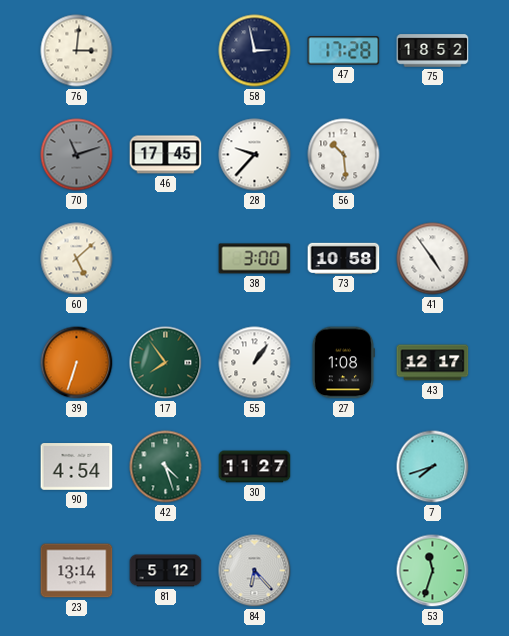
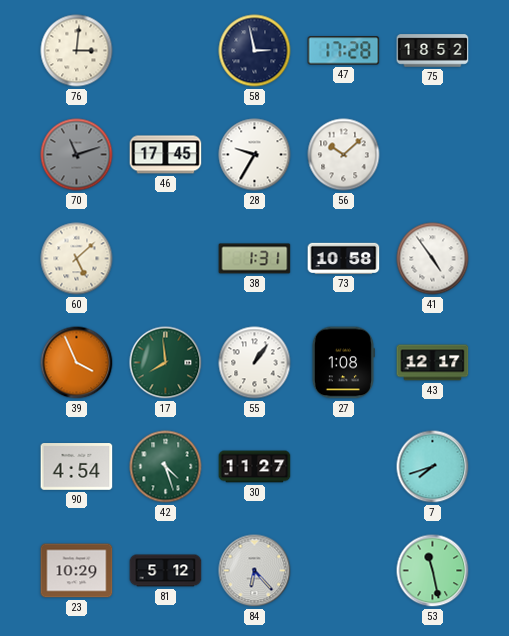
28: 9:37 -> 9:35 (255, 155)
56: 10:29 -> 10:08 (344, 155)
38: 3:00 -> 1:31 (255, 259)
39: 6:33 -> 3:56 (77, 363)
17: 7:54 -> 7:59 (166, 363)
23: 13:14 -> 10:29 (77, 571)
53: 11:33 -> 11:28 (433, 571)
